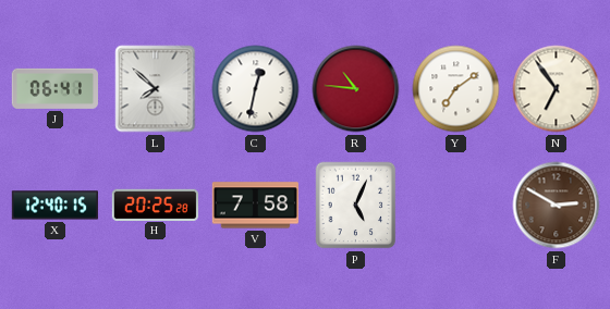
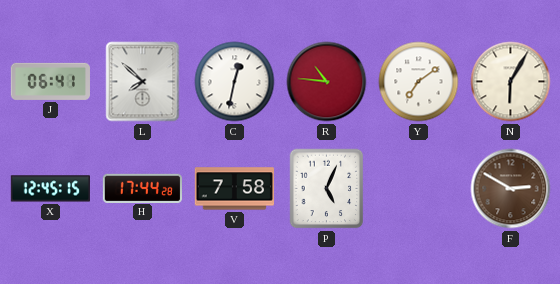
N: 6:54 -> 6:05 (511, 82)
X: 12:40 -> 12:45 (50, 189)
H: 20:25 -> 17:44 (142, 188)
